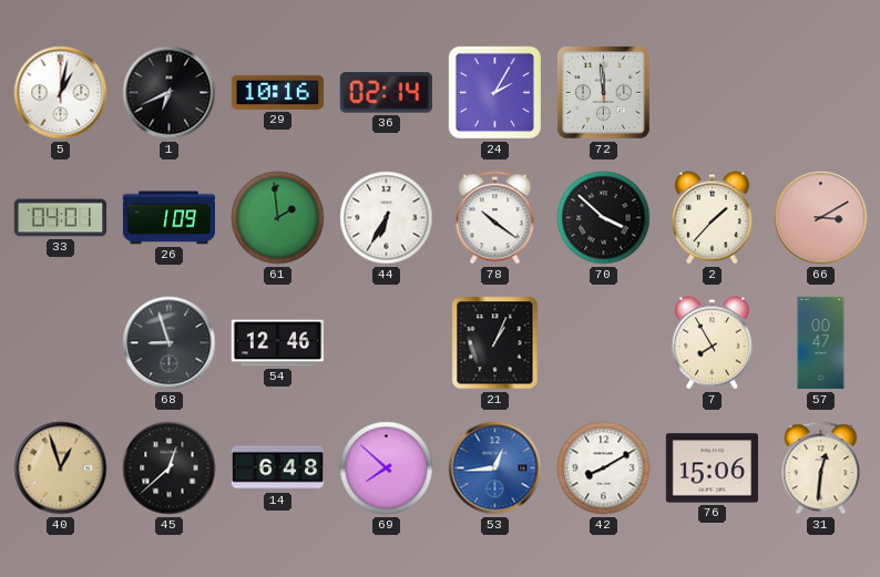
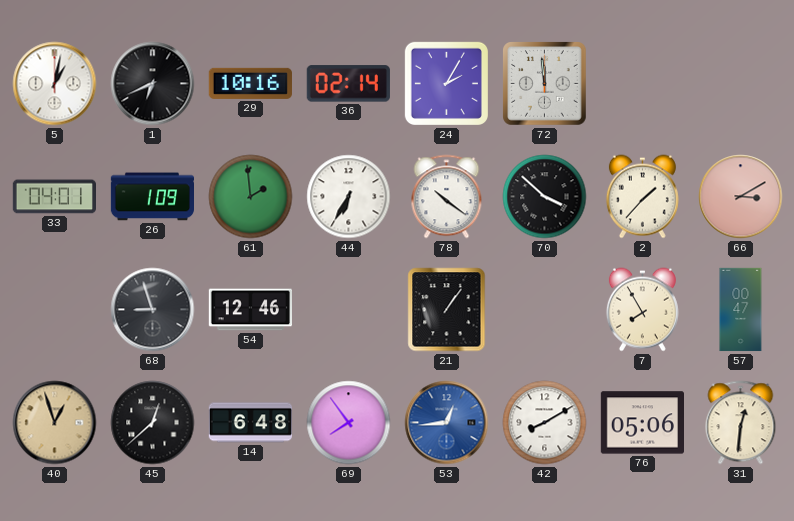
21: 1:04 -> 1:06 (447, 310)
69: 7:52 -> 7:54 (349, 423)
76: 15:06 -> 05:06 (642, 423)
